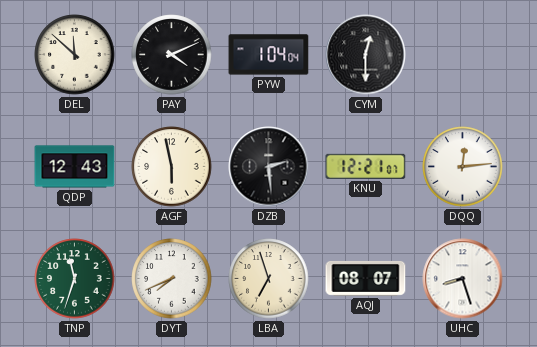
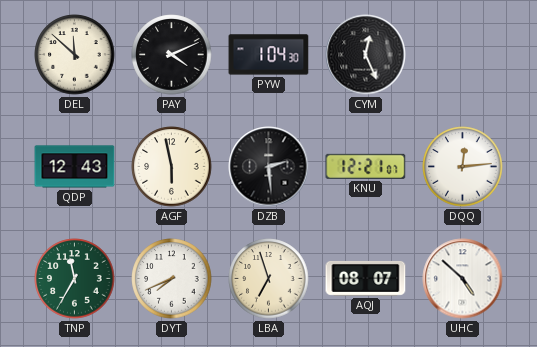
PYW: 1:04:04 -> 1:04:30 (269, 55)
CYM: 12:30 -> 12:26 (366, 55)
TNP: 11:33 -> 11:35 (75, 279)
UHC: 8:27 -> 4:52 (463, 279)
